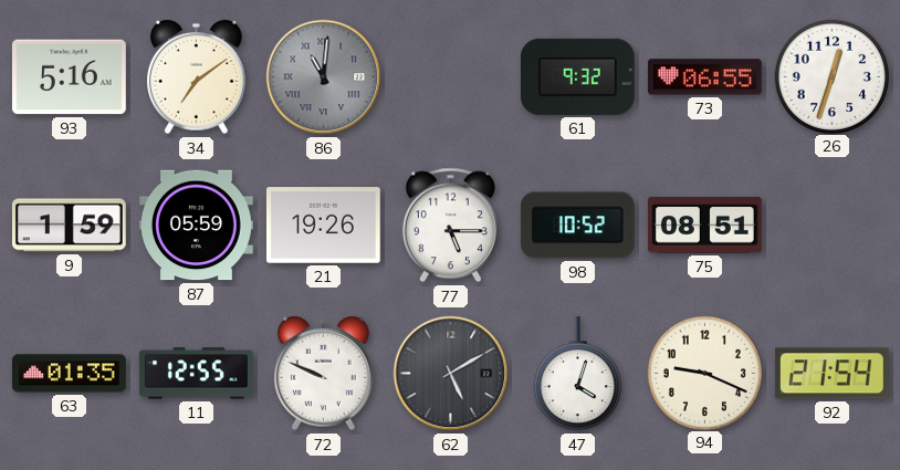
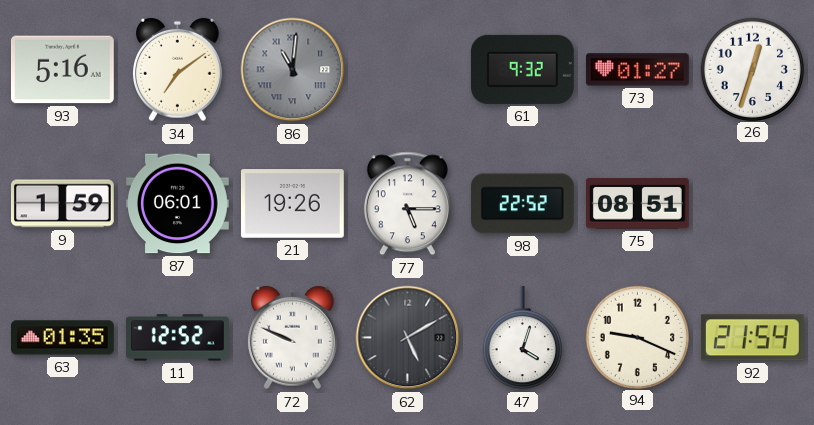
73: 06:55 -> 01:27 (637, 70)
87: 05:59 -> 06:01 (178, 204)
98: 10:52 -> 22:52 (522, 204)
11: 12:55 -> 12:52 (177, 338)
